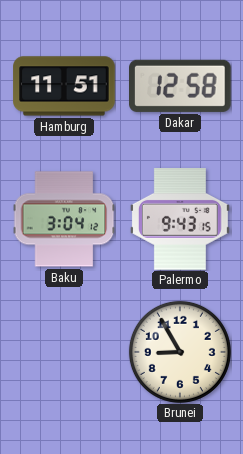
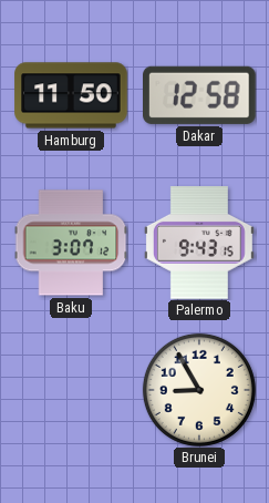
Hamburg: 11:51 -> 11:50 (71, 95)
Baku: 3:04 -> 3:07 (71, 243)
